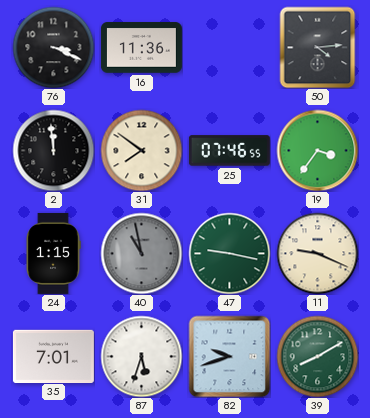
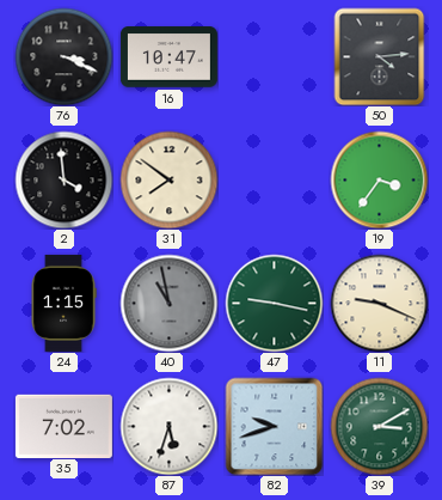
16: 11:36 -> 10:47 (168, 57)
2: 11:59 -> 3:59 (63, 179)
25: 07:46 -> none (229, 151)
35: 7:01 -> 7:02 (63, 426)
39: 8:10 -> 3:10 (379, 426)
